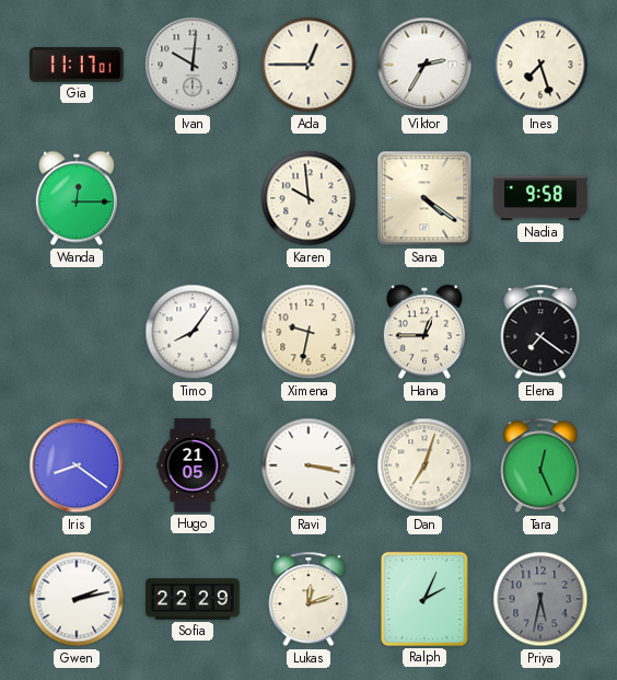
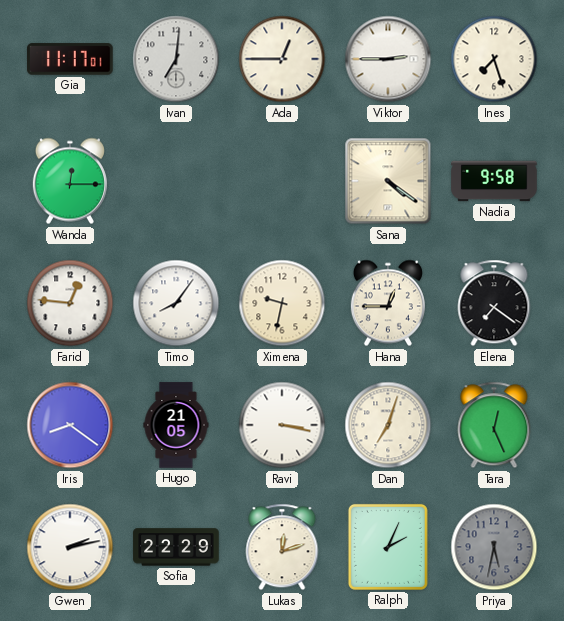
Ivan: 10:01 -> 7:01 (176, 59)
Viktor: 2:35 -> 2:45 (388, 59)
Karen: 9:59 -> none (308, 198)
Farid: none -> 12:46 (70, 303)
